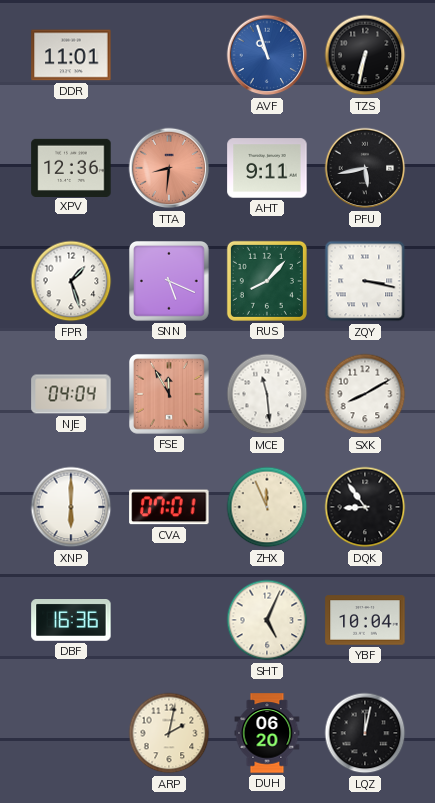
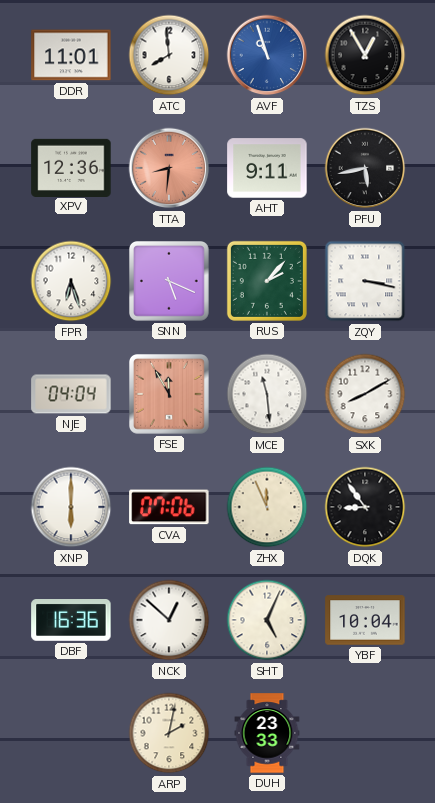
ATC: none -> 7:59 (169, 55)
TZS: 6:32 -> 12:55 (365, 55)
FPR: 1:27 -> 6:27 (71, 281)
RUS: 8:07 -> 2:07 (267, 281)
CVA: 07:01 -> 07:06 (169, 507)
NCK: none -> 12:52 (169, 620)
DUH: 06:20 -> 23:33 (267, 733)
LQZ: 12:02 -> none (365, 733)
